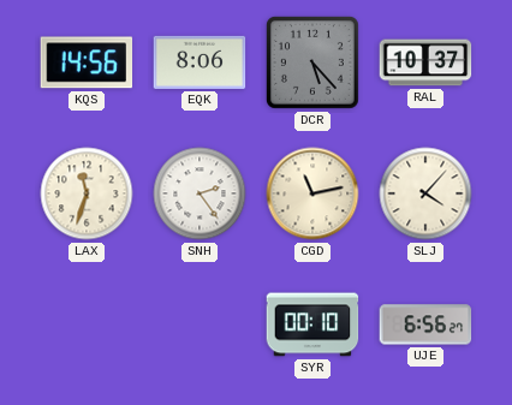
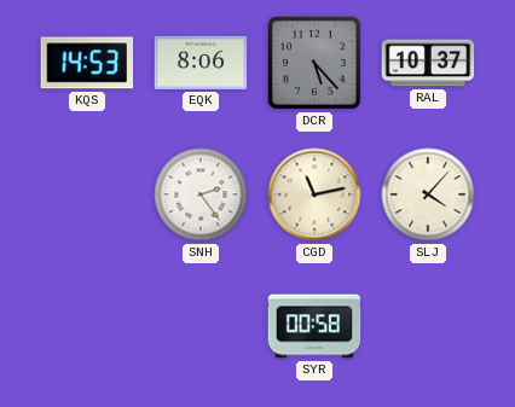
KQS: 14:56 -> 14:53 (87, 63)
LAX: 11:33 -> none (87, 193)
SYR: 00:10 -> 00:58 (314, 326)
UJE: 6:56 -> none (425, 324)
